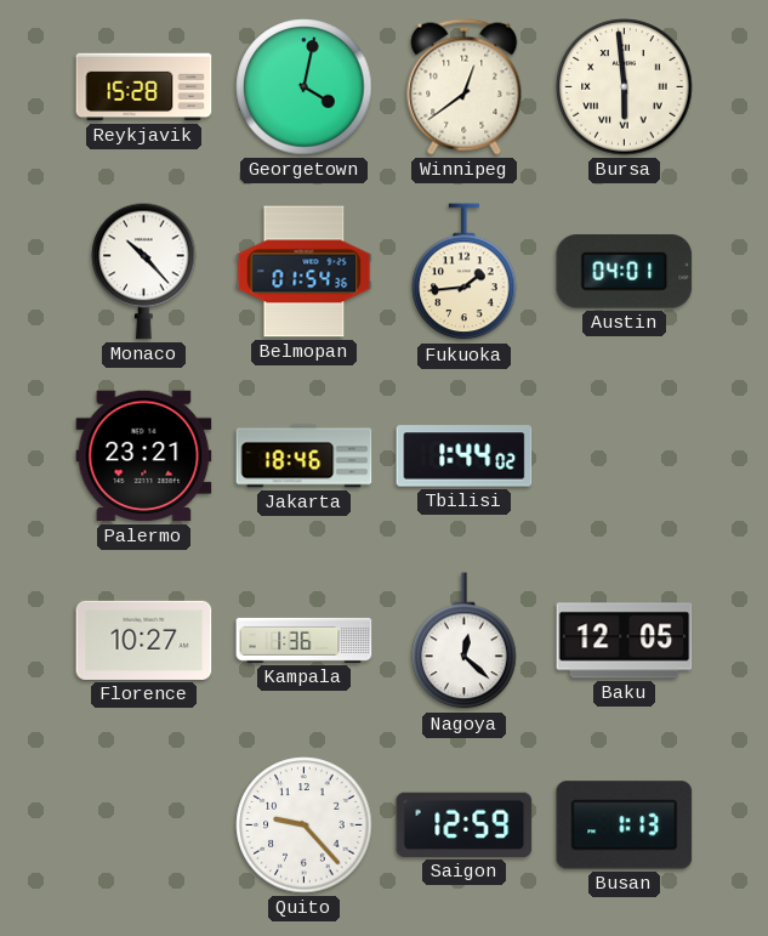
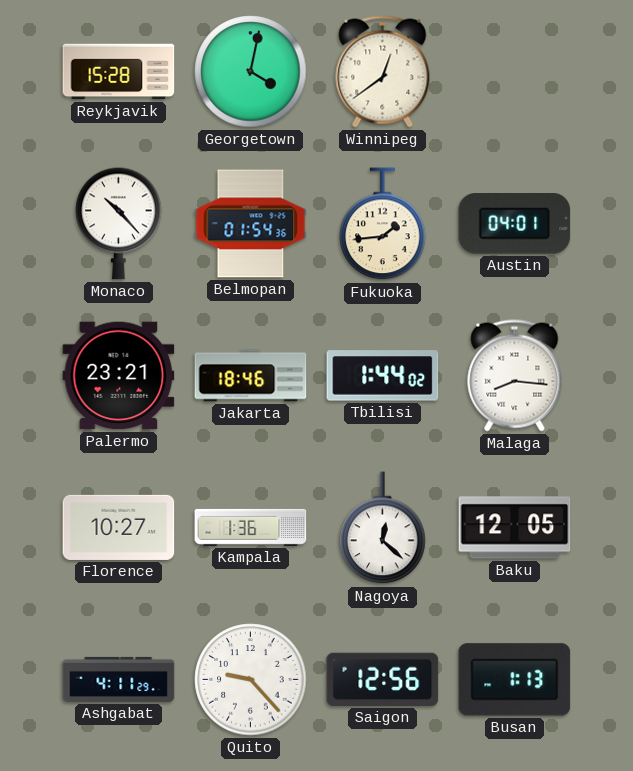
Bursa: 5:59 -> none (625, 87)
Malaga: none -> 8:16 (515, 376)
Ashgabat: none -> 4:11 (119, 679)
Saigon: 12:59 -> 12:56 (383, 679)
